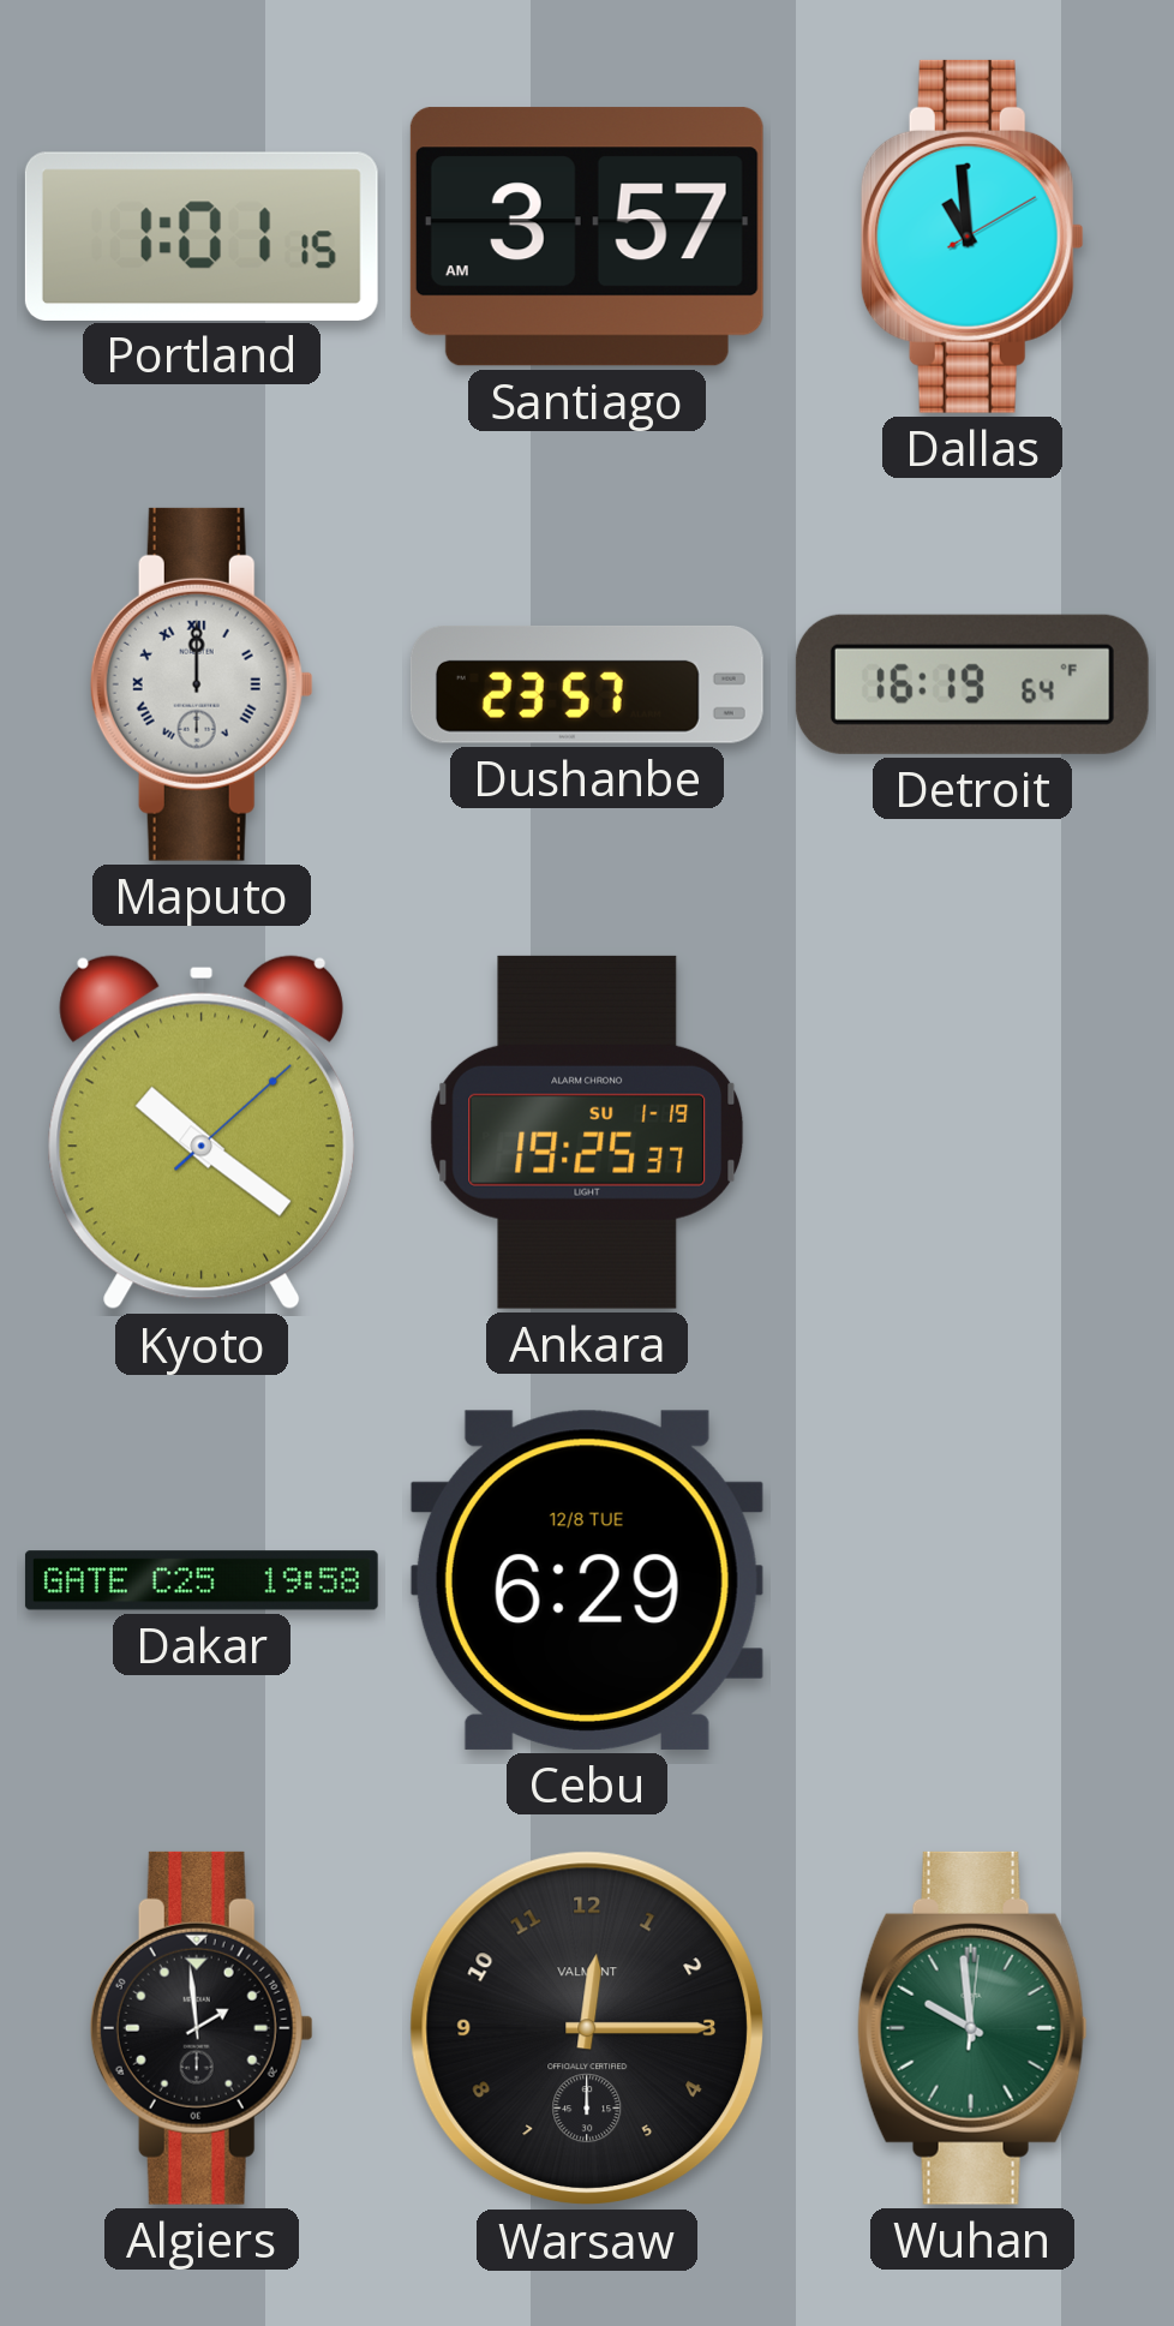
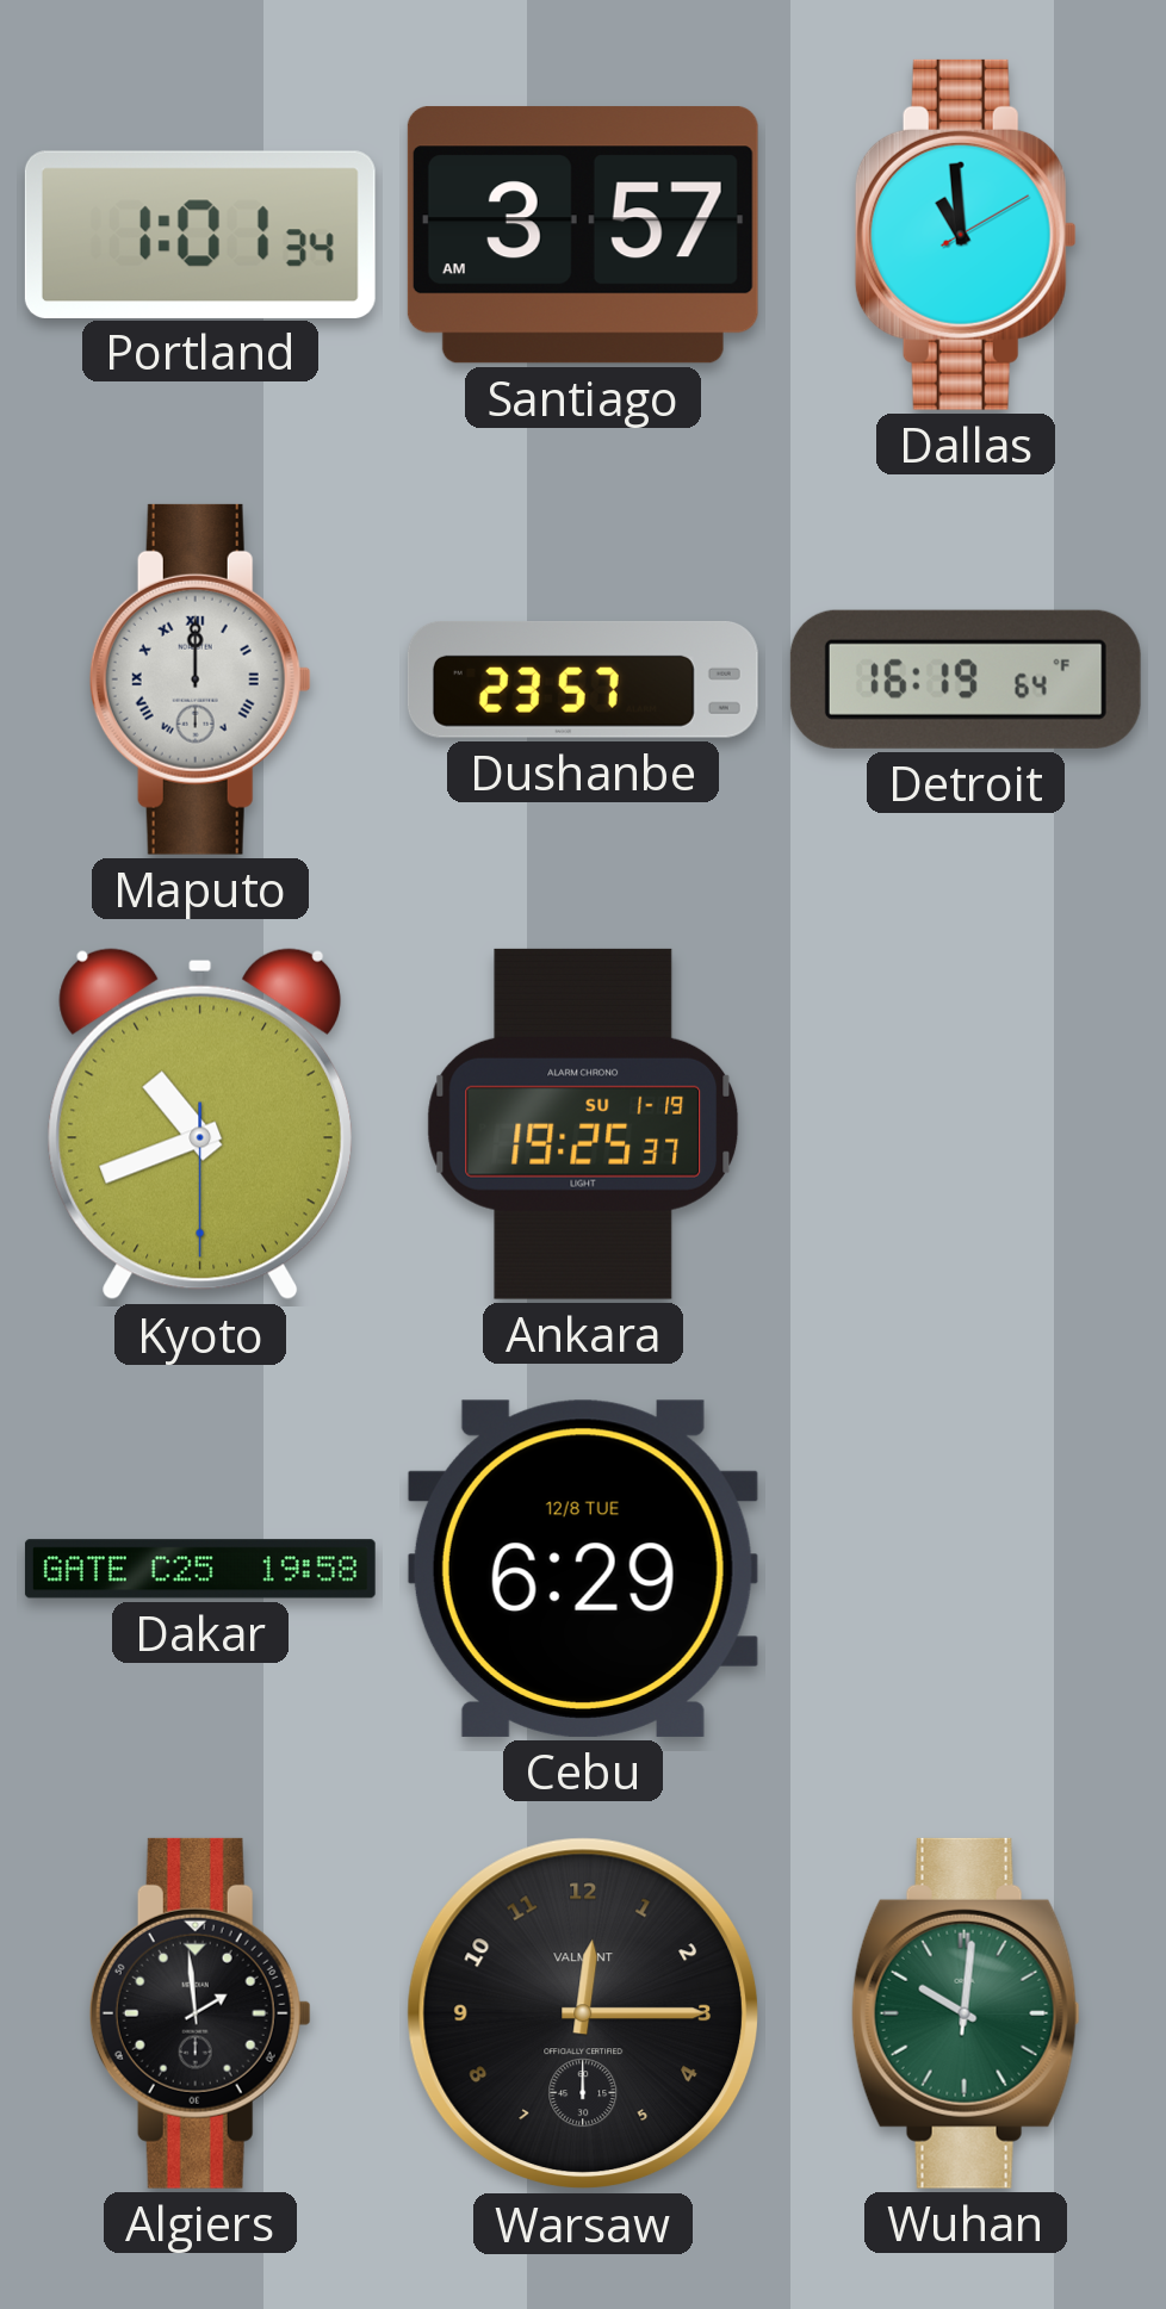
Portland: 1:01:15 -> 1:01:34 (200, 234)
Kyoto: 10:21 -> 10:41 (199, 1124)
Wuhan: 9:59 -> 10:01 (966, 2013)
